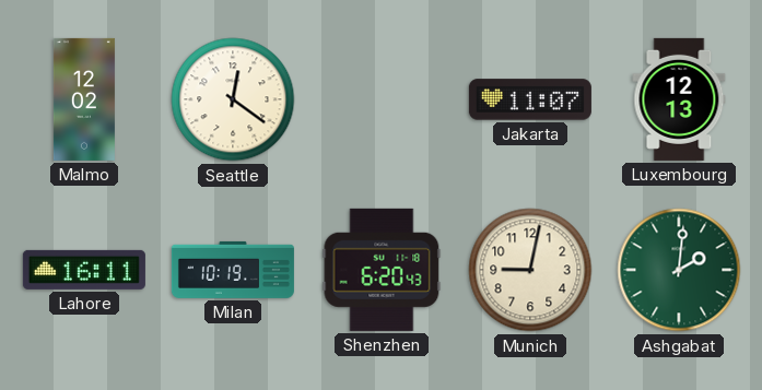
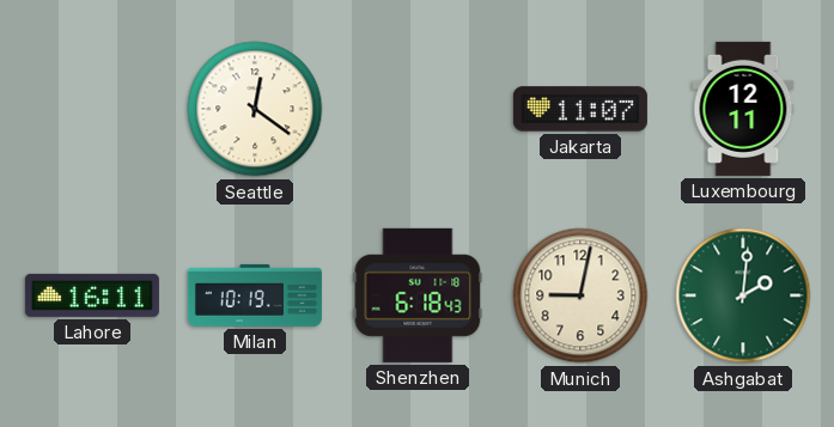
Malmo: 12:02 -> none (84, 99)
Luxembourg: 12:13 -> 12:11 (743, 109)
Shenzhen: 6:20 -> 6:18 (418, 295)
